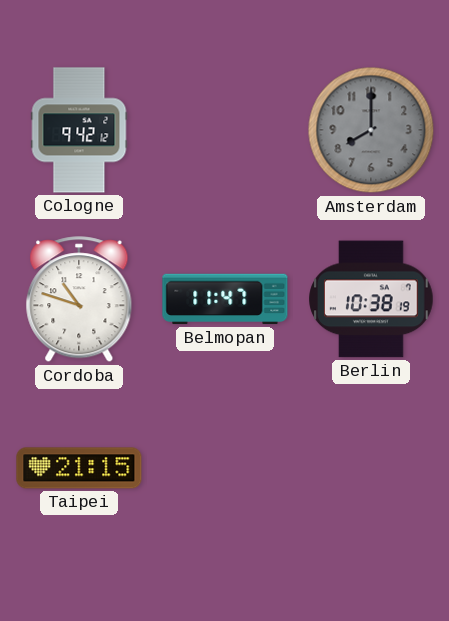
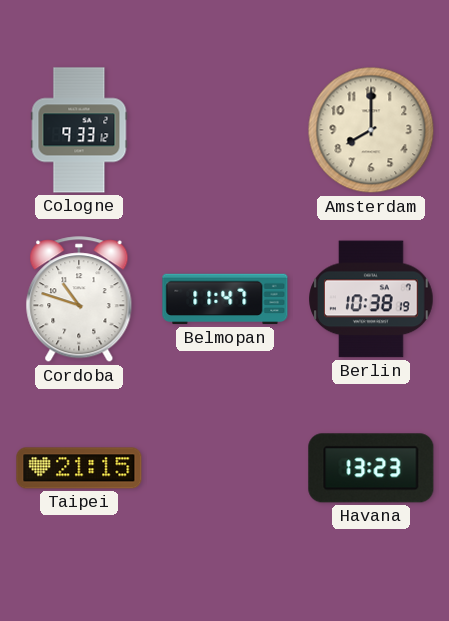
Cologne: 9:42 -> 9:33 (79, 130)
Amsterdam dial: grey -> cream (371, 130)
Havana: none -> 13:23 (371, 468)
